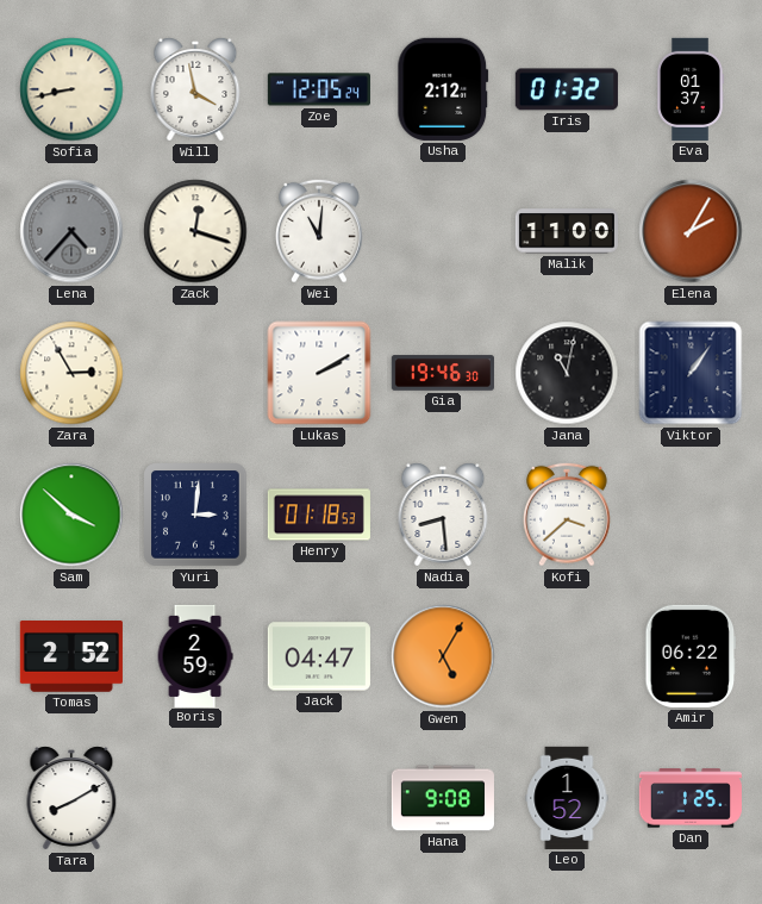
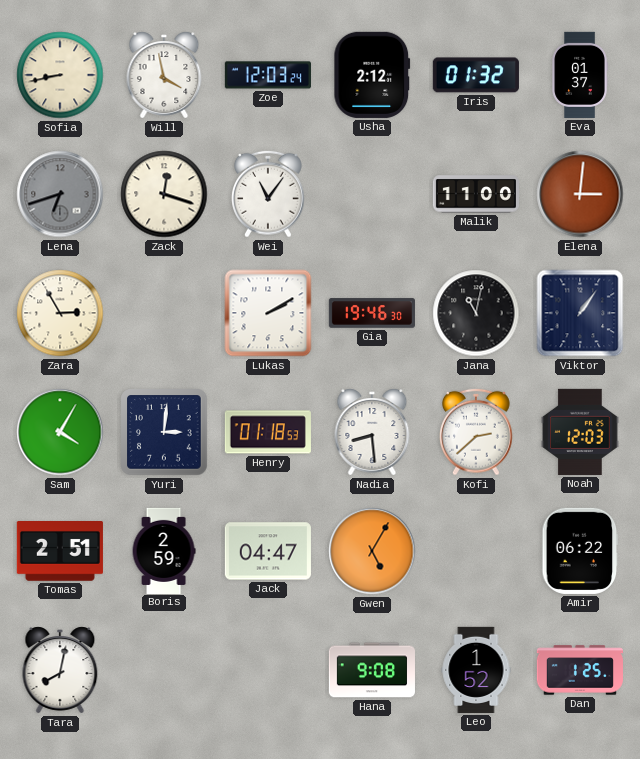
Zoe: 12:05 -> 12:03 (268, 75)
Lena: 4:37 -> 6:42 (60, 194)
Wei: 11:01 -> 11:06 (269, 194)
Elena: 2:05 -> 3:01 (580, 194)
Sam: 3:52 -> 4:05 (60, 432)
Kofi: 3:38 -> 2:38 (477, 432)
Noah: none -> 12:03 (580, 432)
Tomas: 2:52 -> 2:51 (60, 552)
Tara: 8:10 -> 8:02 (60, 670)
